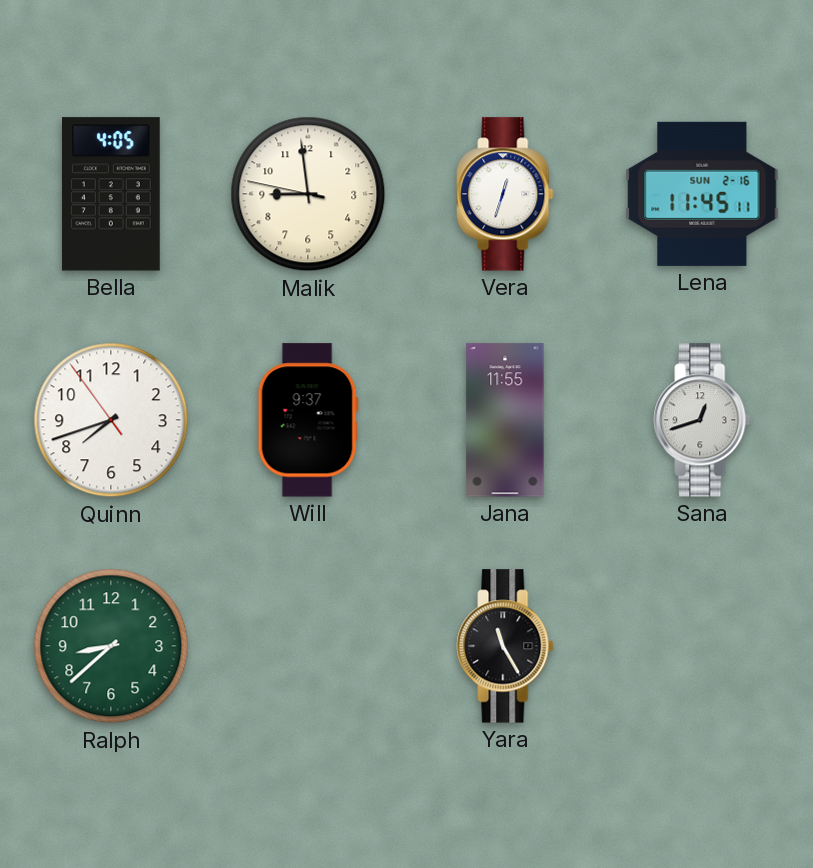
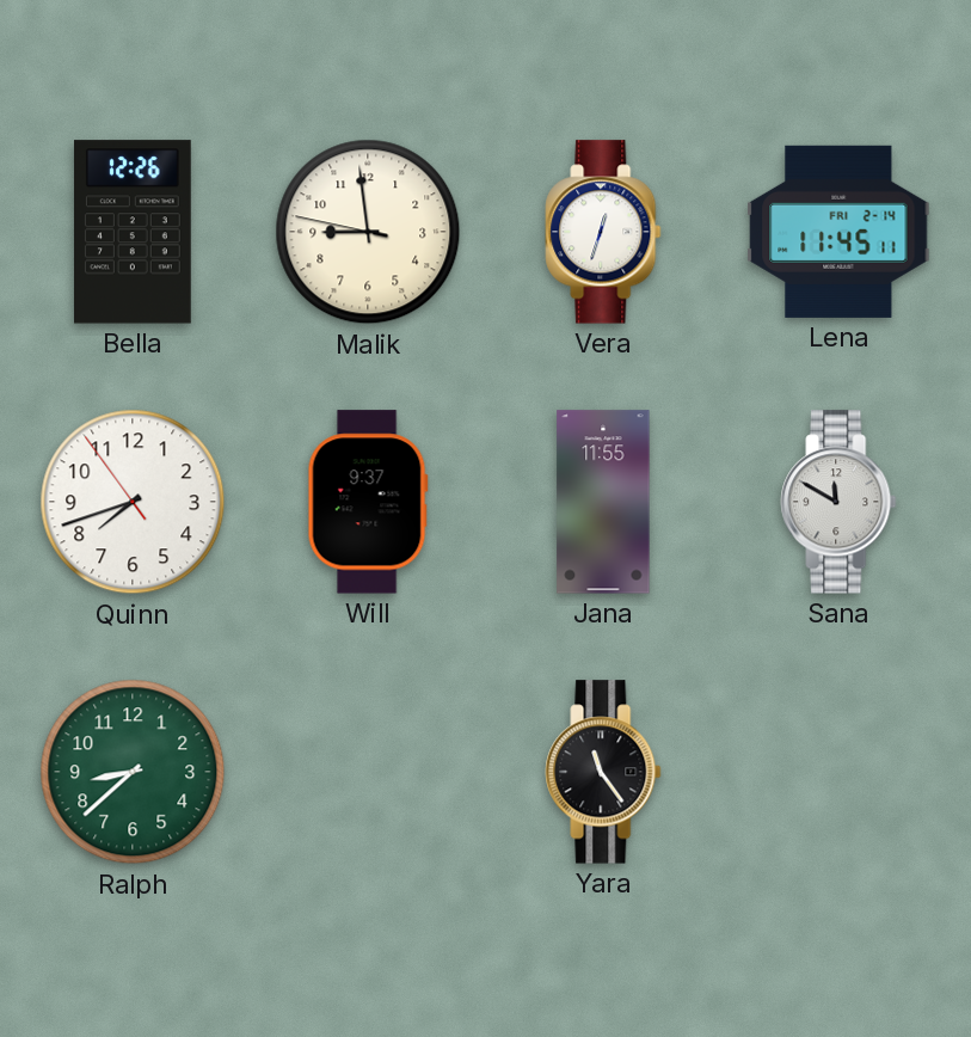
Bella: 4:05 -> 12:26 (133, 232)
Lena date: SUN 2-16 -> FRI 2-14 (838, 232)
Sana: 12:42 -> 11:50 (838, 502)
Yara: 11:25 -> 11:24 (603, 772)
